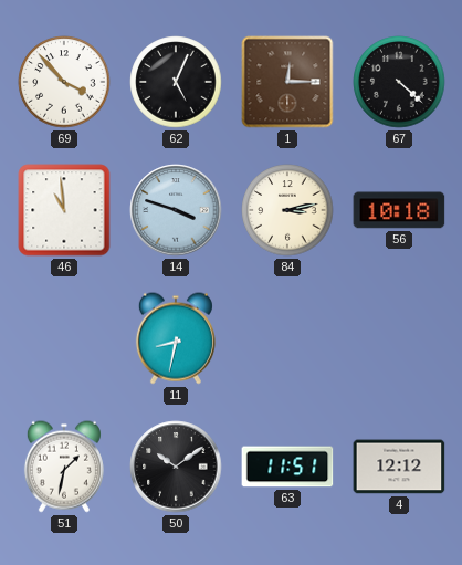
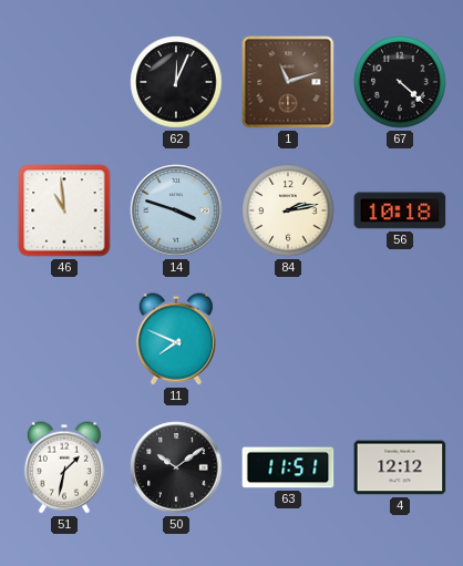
69: 3:53 -> none (64, 82)
62: 5:04 -> 12:04 (176, 82)
1: 12:15 -> 11:12 (288, 82)
84: 3:13 -> 2:13 (288, 210)
11: 8:32 -> 7:49 (176, 339)
